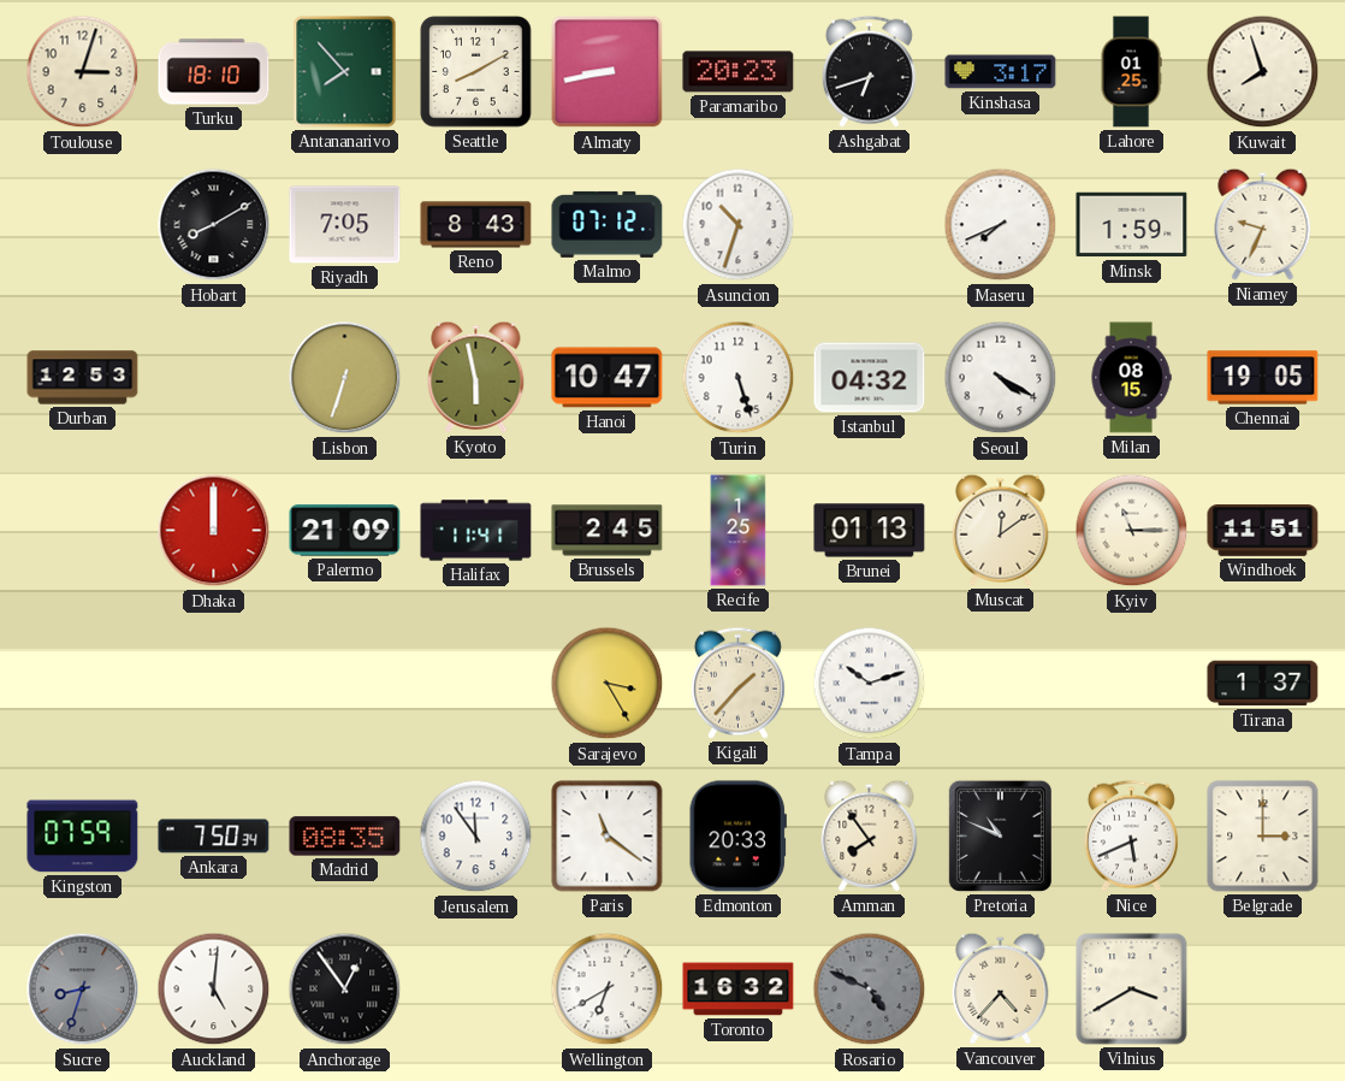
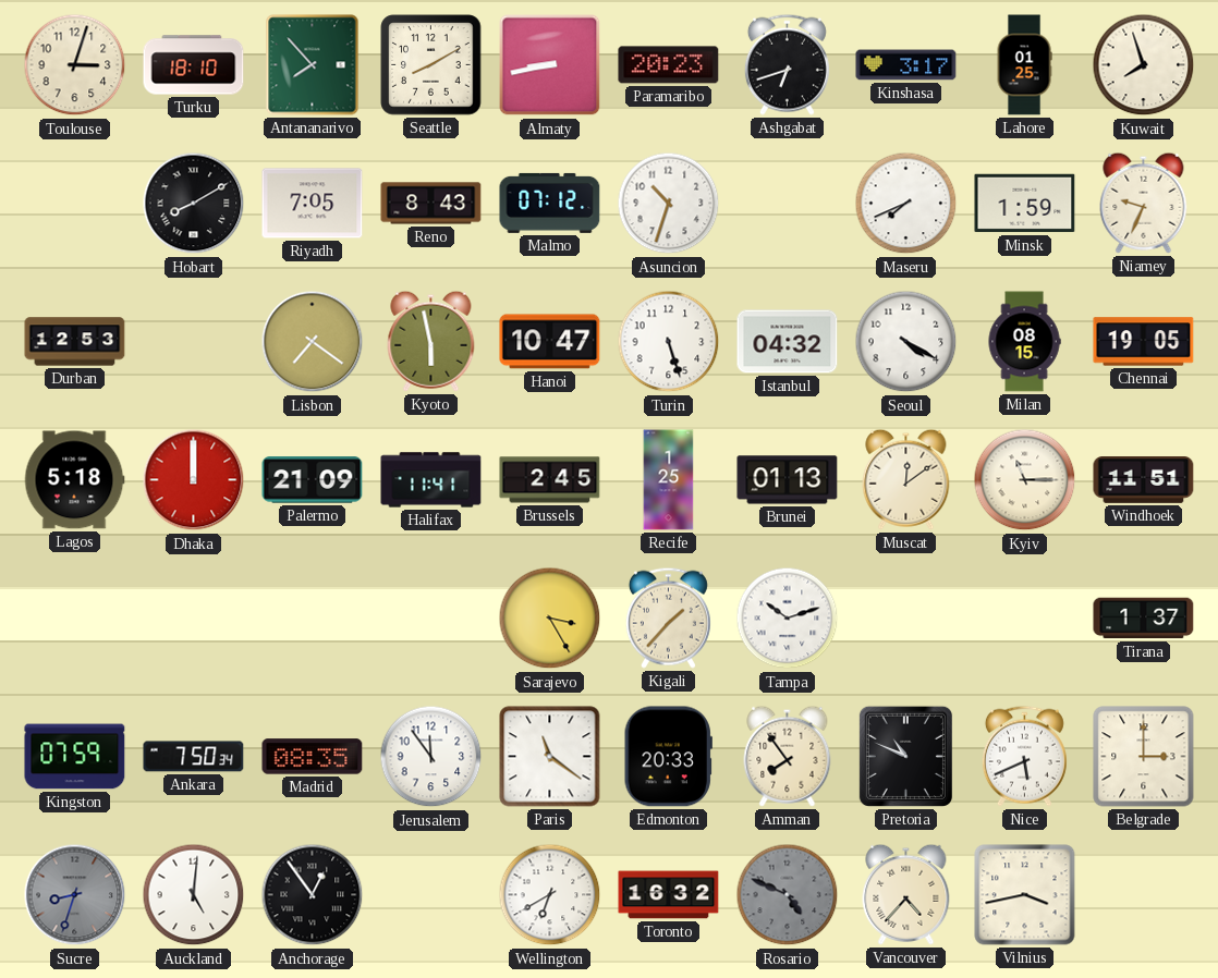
Lisbon: 6:33 -> 7:21 (313, 342)
Lagos: none -> 5:18 (74, 480)
Vilnius: 3:40 -> 3:43 (1025, 895)
